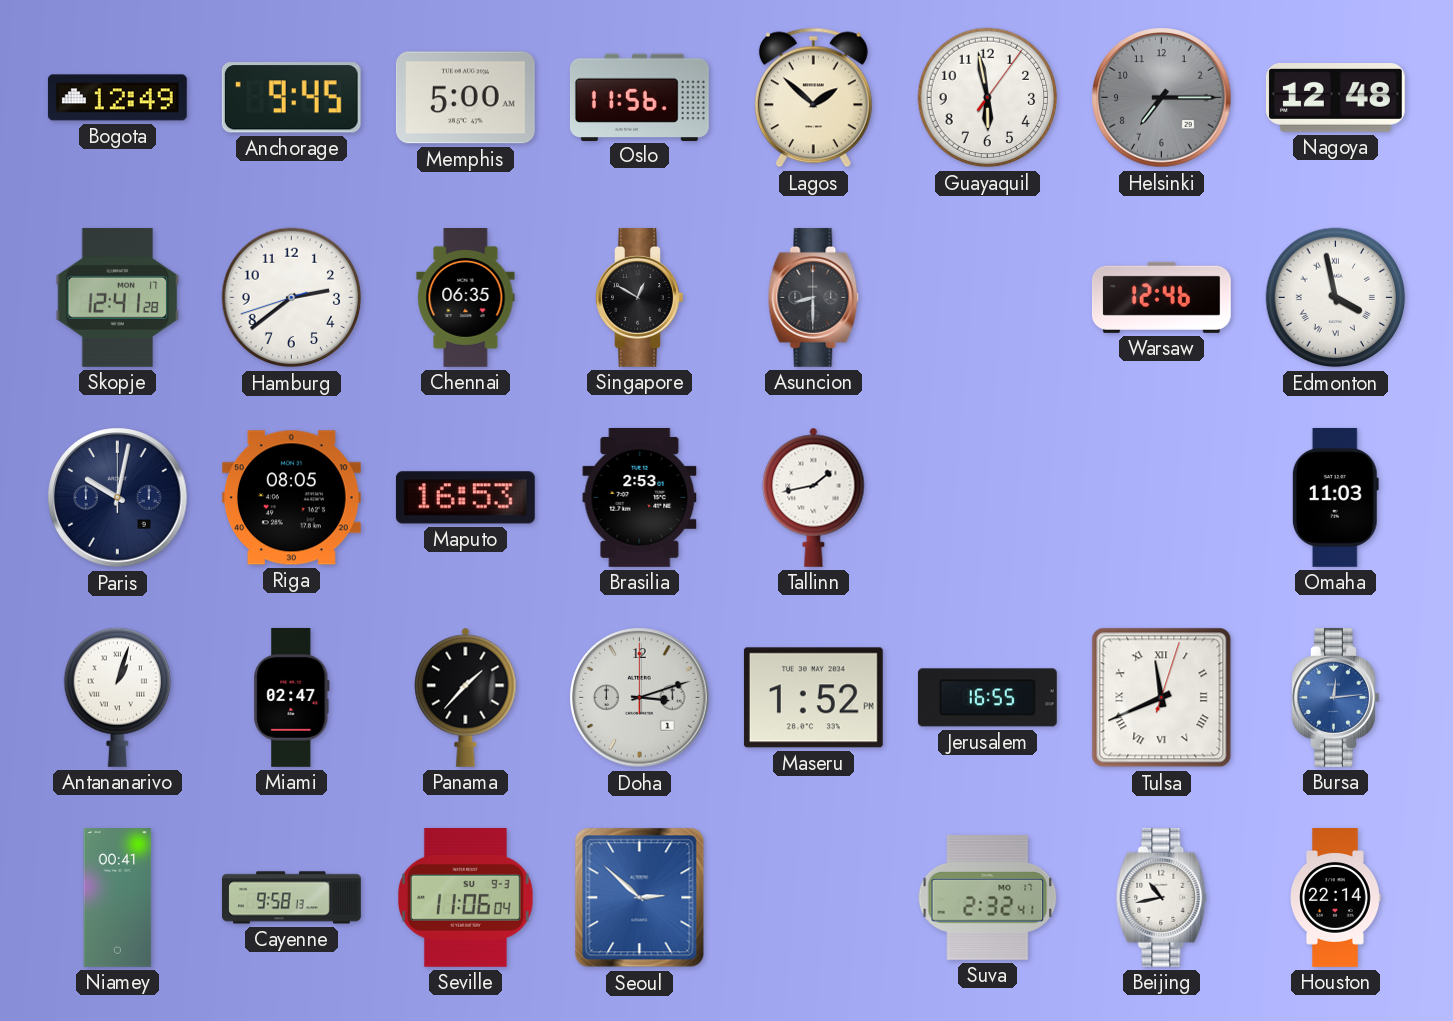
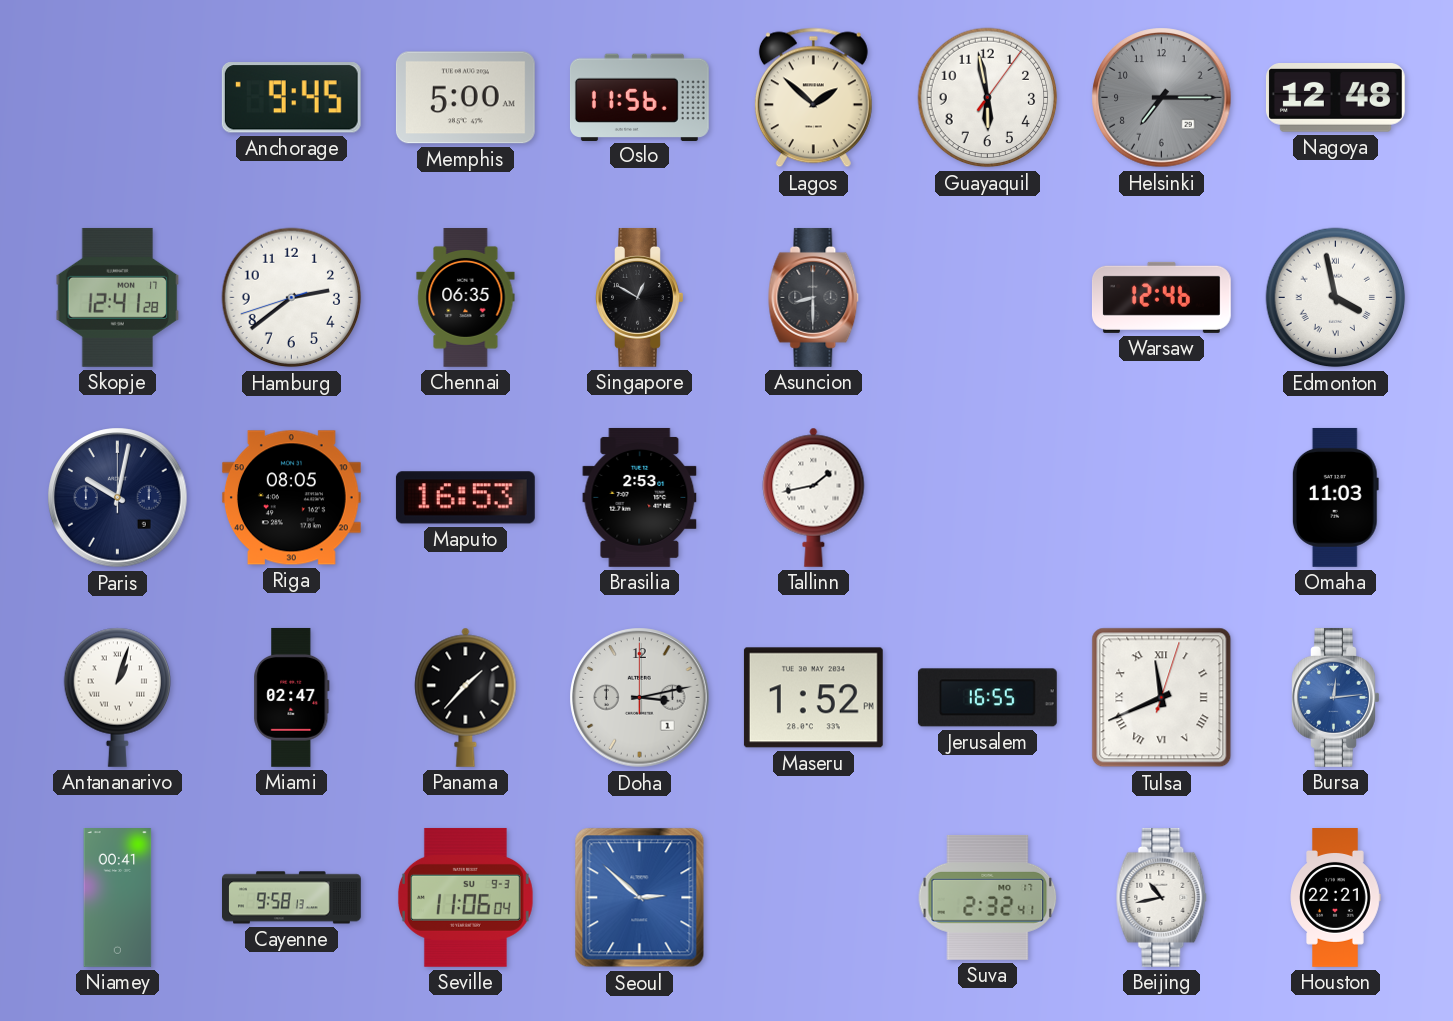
Bogota: 12:49 -> none (117, 98)
Doha: 3:12 -> 3:13 (640, 698)
Houston: 22:14 -> 22:21 (1335, 898)
